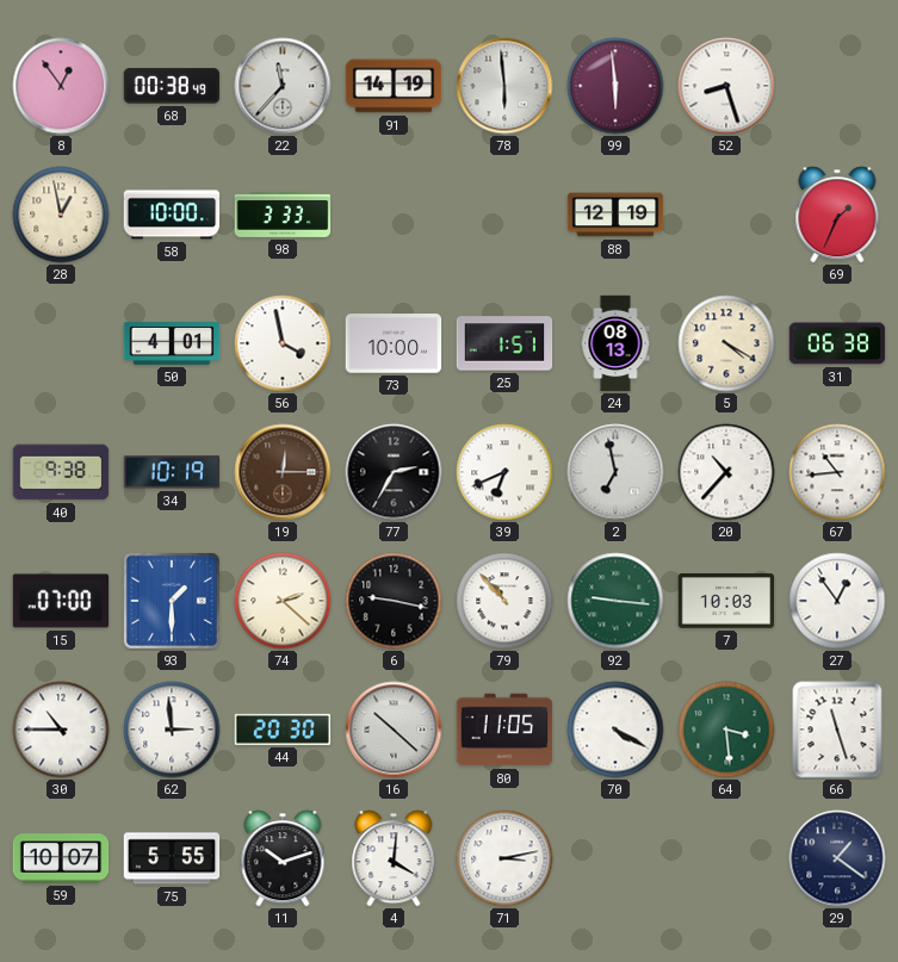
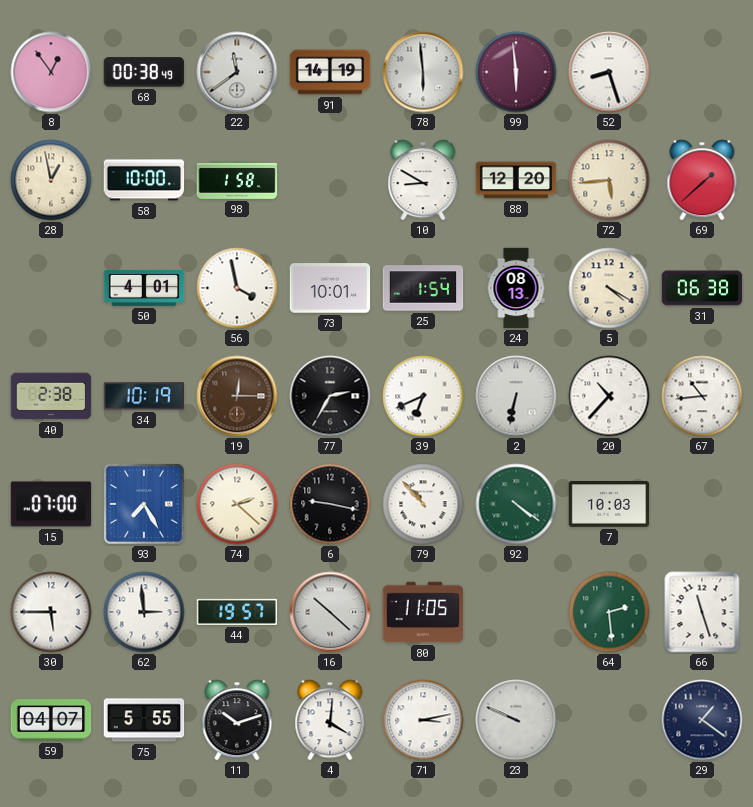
22: 11:37 -> 11:39 (237, 72)
98: 3:33 -> 1:58 (237, 180)
10: none -> 8:50 (423, 180)
88: 12:19 -> 12:20 (516, 180)
72: none -> 5:44 (609, 180)
69: 1:34 -> 1:38 (702, 180)
73: 10:00 -> 10:01 (330, 288)
25: 1:51 -> 1:54 (423, 288)
40: 9:38 -> 2:38 (51, 396)
2: 6:58 -> 6:32 (516, 396)
93: 1:30 -> 7:25 (144, 504)
92: 9:16 -> 4:21 (516, 504)
27: 12:54 -> none (837, 601)
30: 10:45 -> 5:45 (51, 612)
44: 20:30 -> 19:57 (237, 612)
70: 4:20 -> none (615, 730)
64: 3:29 -> 2:29 (609, 612)
59: 10:07 -> 04:07 (51, 720)
23: none -> 9:49 (516, 720)
